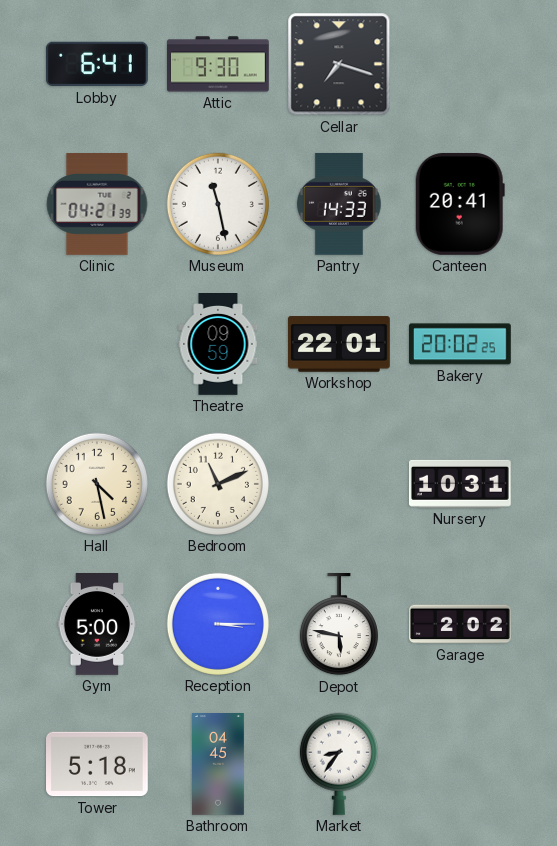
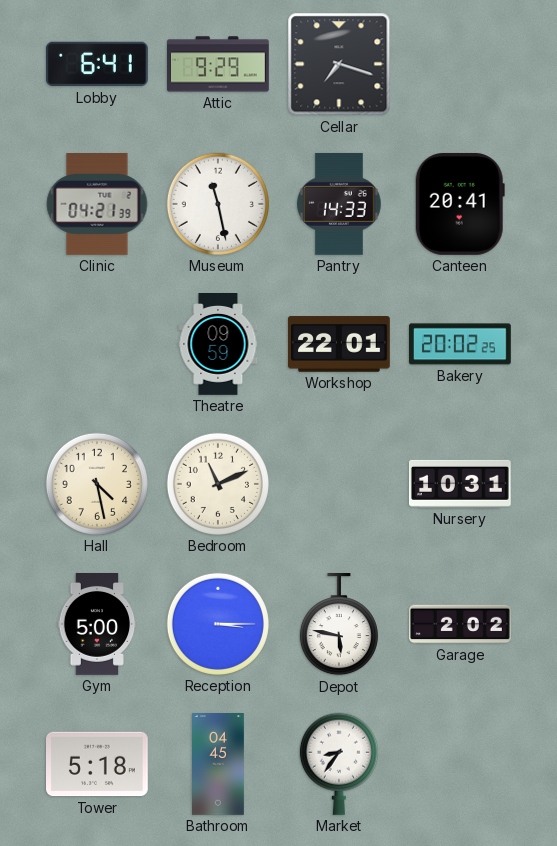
Attic: 9:30 -> 9:29 (219, 64)
